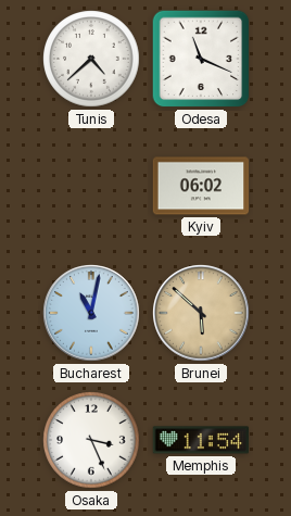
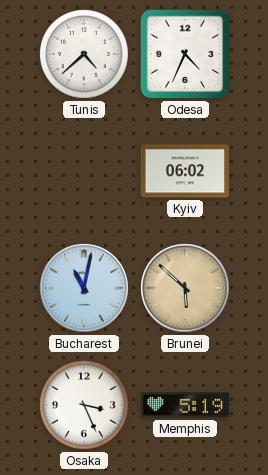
Odesa: 11:19 -> 4:34 (185, 54)
Memphis: 11:54 -> 5:19 (185, 405)
